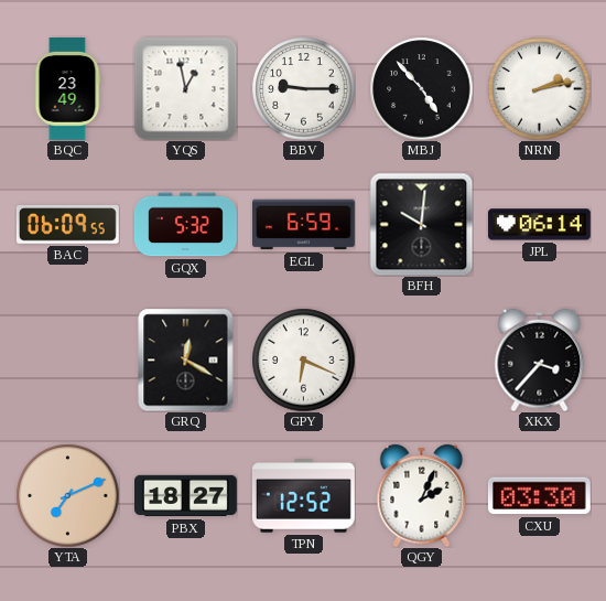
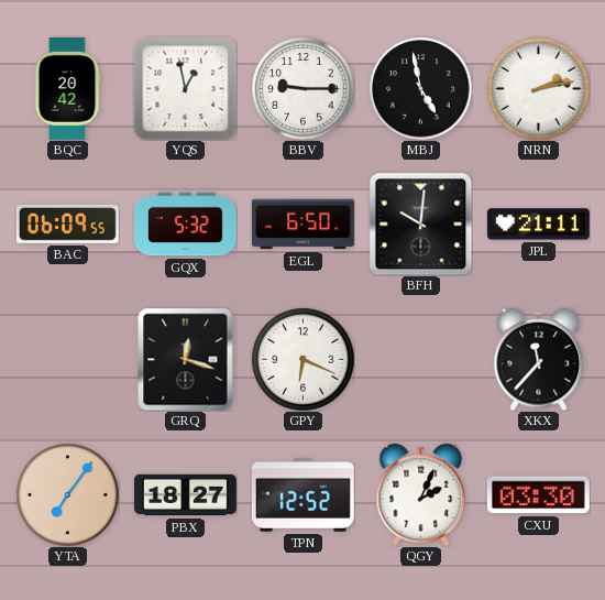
BQC: 23:49 -> 20:42 (67, 89)
MBJ: 4:53 -> 4:58 (420, 88)
EGL: 6:59 -> 6:50 (304, 225)
JPL: 06:14 -> 21:11 (538, 225)
GRQ: 12:20 -> 12:18 (186, 359)
XKX: 3:37 -> 11:37 (539, 359)
YTA: 7:11 -> 7:06 (67, 494)
